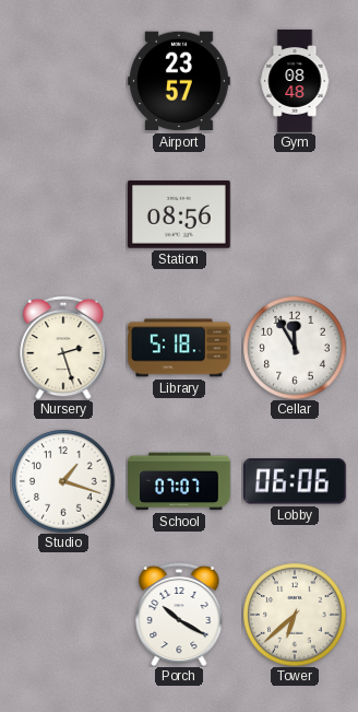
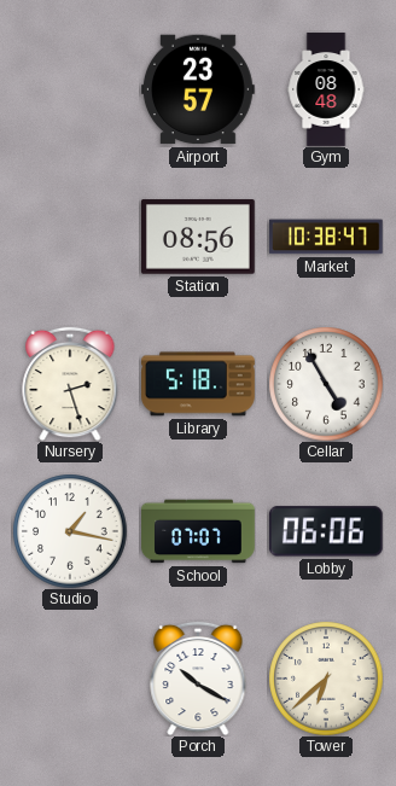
Market: none -> 10:38 (326, 237)
Cellar: 11:55 -> 4:55 (326, 384)
Studio: 1:18 -> 1:17 (70, 531)
